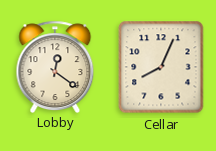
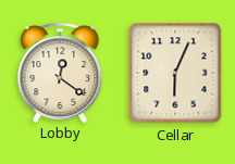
Cellar: 8:04 -> 6:04 (175, 73)
